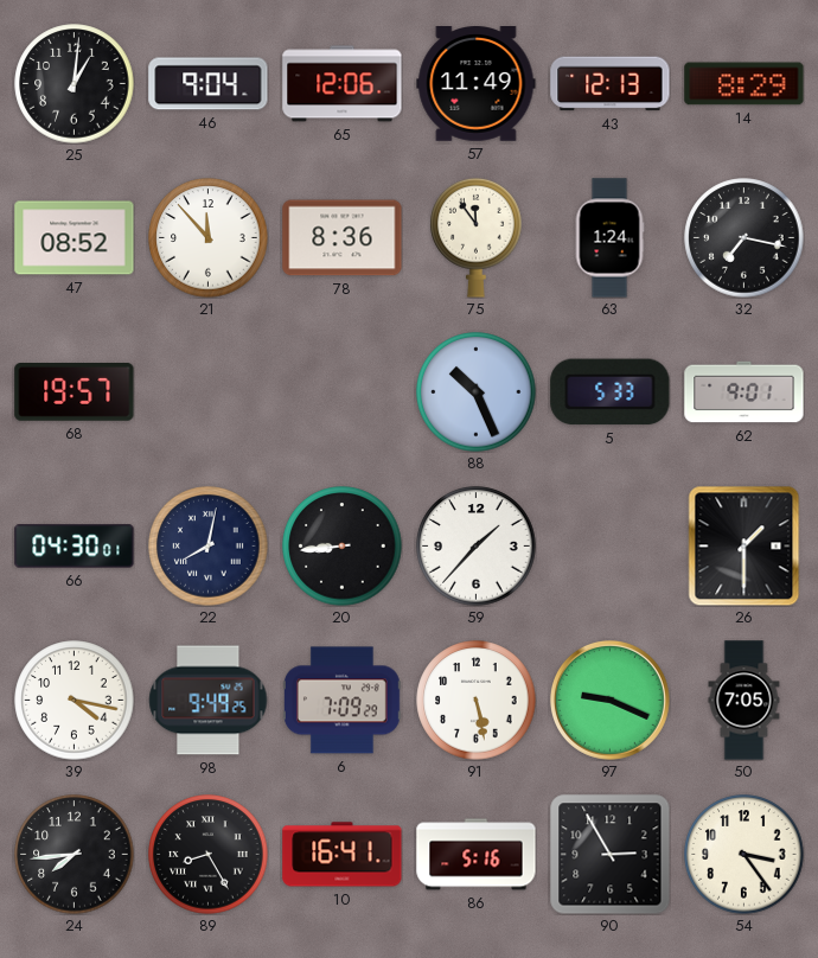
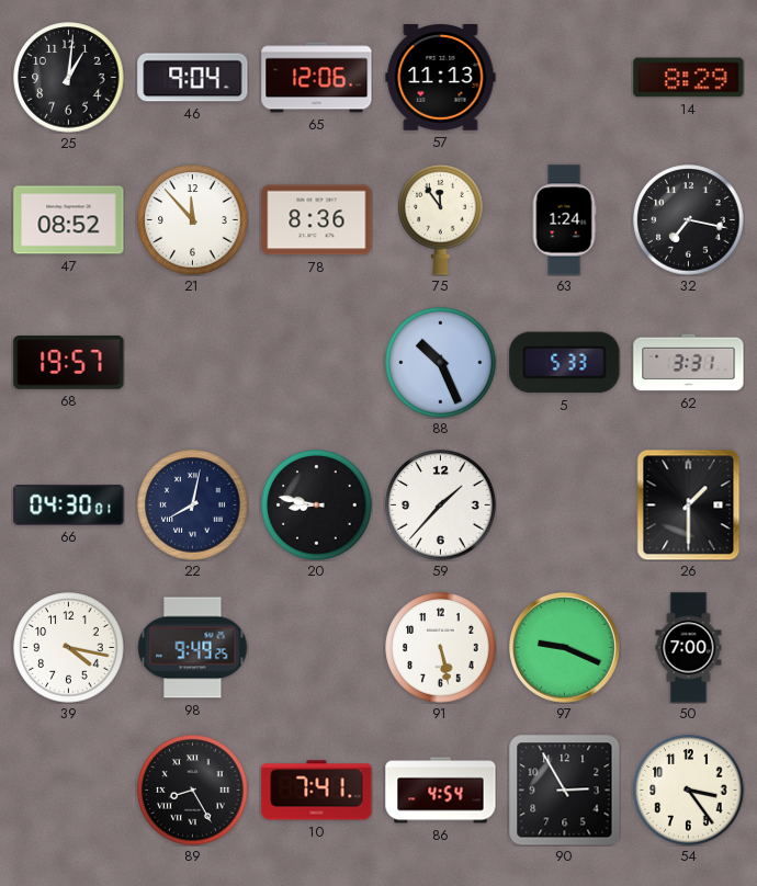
57: 11:49 -> 11:13 (441, 78)
43: 12:13 -> none (611, 84)
62: 9:01 -> 3:31 (689, 363)
20: 8:44 -> 8:47 (317, 506)
6: 7:09 -> none (341, 701)
50: 7:05 -> 7:00 (689, 648)
24: 7:44 -> none (75, 855)
10: 16:41 -> 7:41 (317, 791)
86: 5:16 -> 4:54 (441, 791)
